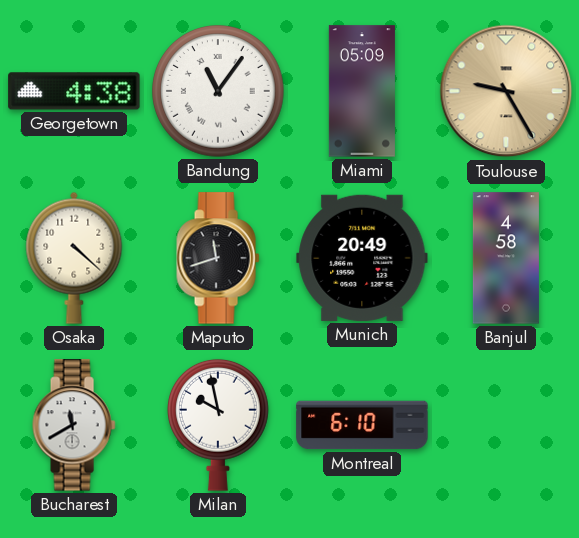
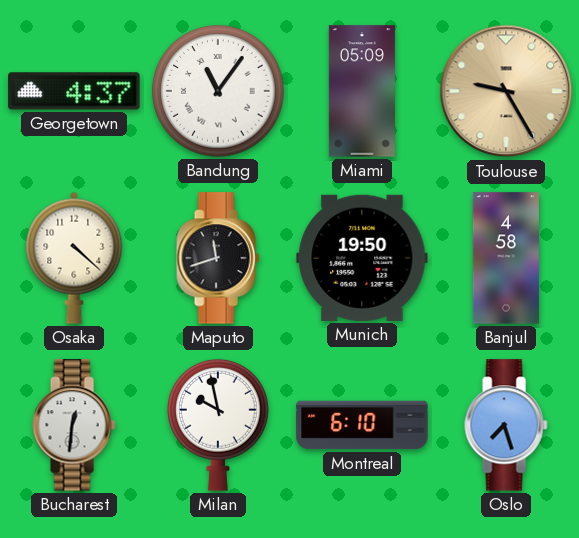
Georgetown: 4:38 -> 4:37 (74, 91)
Munich: 20:49 -> 19:50 (362, 258)
Bucharest: 11:40 -> 12:31 (74, 425)
Oslo: none -> 7:27 (506, 425)
